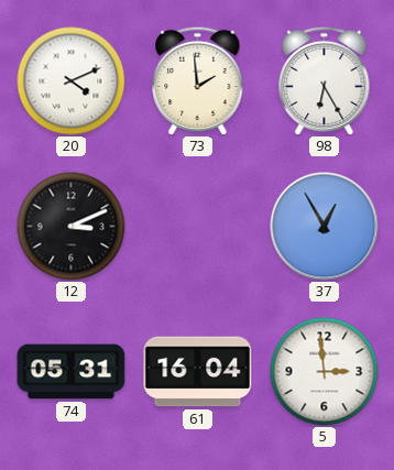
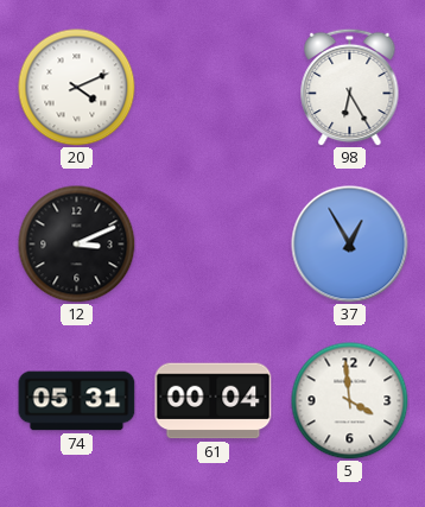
73: 1:59 -> none (198, 80)
61: 16:04 -> 00:04 (214, 401)
5: 2:59 -> 3:59 (350, 401)
